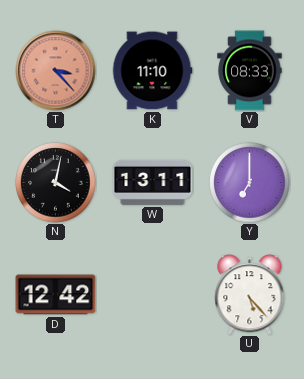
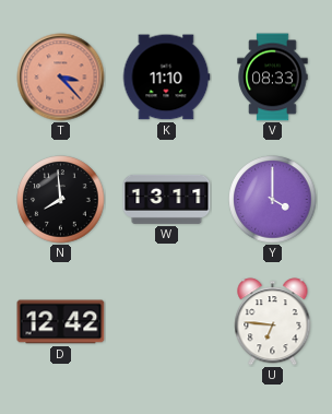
N: 4:02 -> 7:59 (61, 200)
Y: 7:00 -> 4:00 (273, 200)
U: 5:23 -> 6:46 (273, 322)
